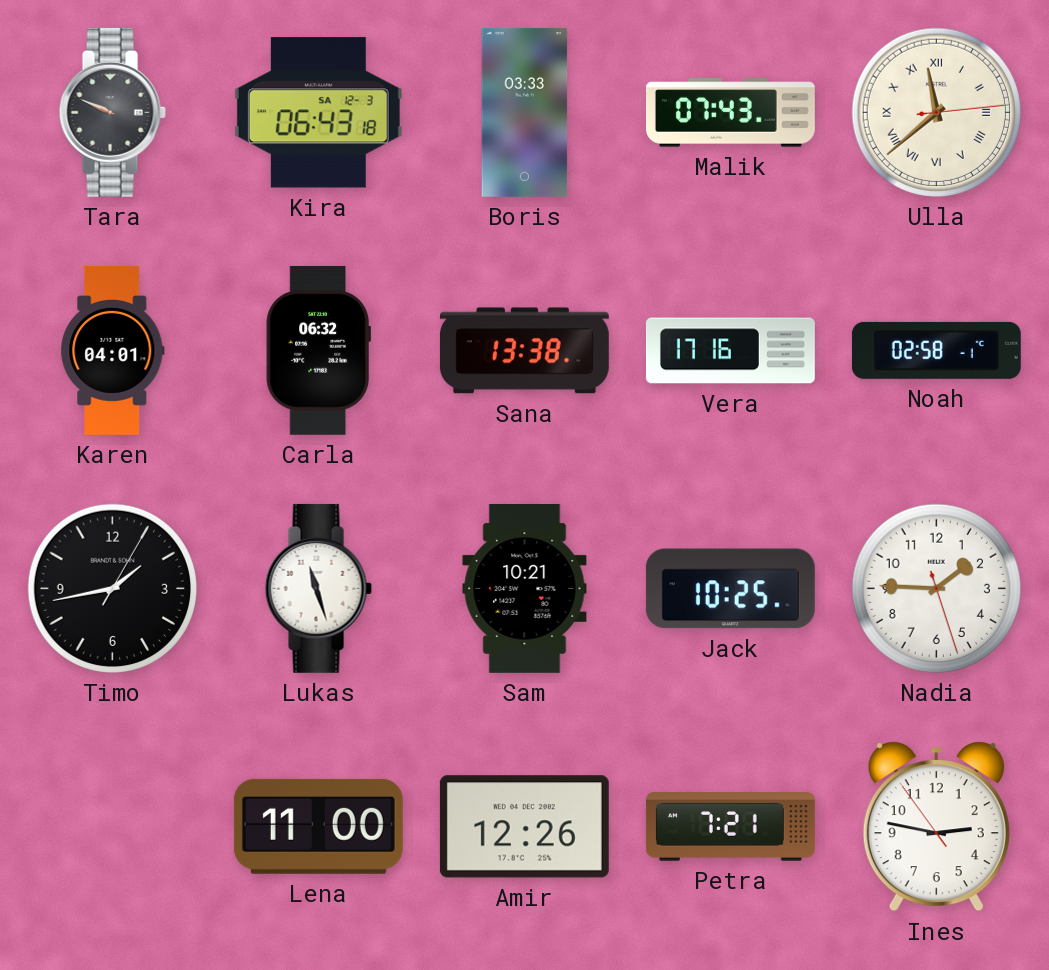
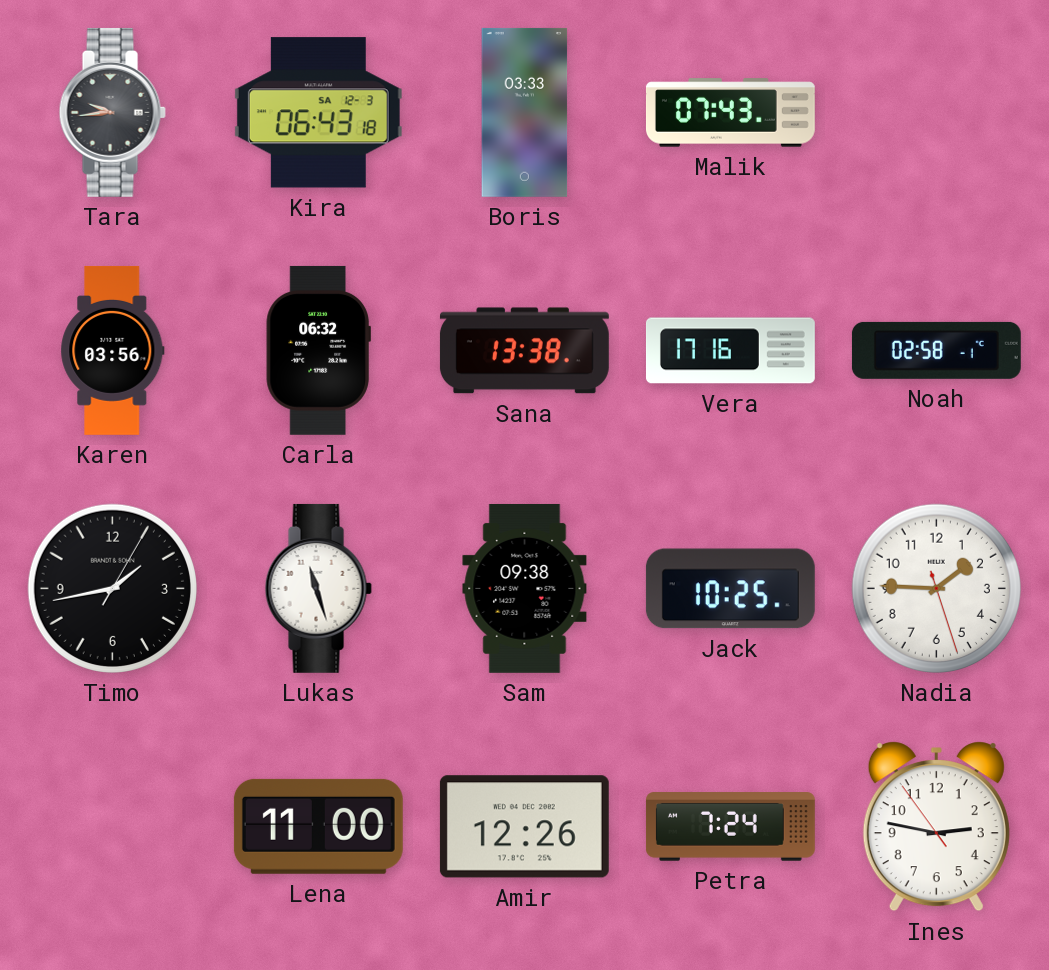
Tara: 9:49 -> 9:44 (112, 112)
Ulla: 11:38 -> none (936, 112)
Karen: 04:01 -> 03:56 (113, 350)
Sam: 10:21 -> 09:38 (525, 588)
Petra: 7:21 -> 7:24 (730, 827)
